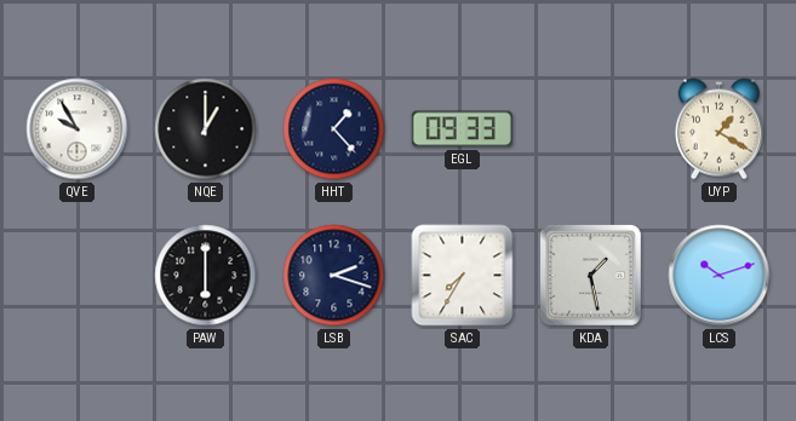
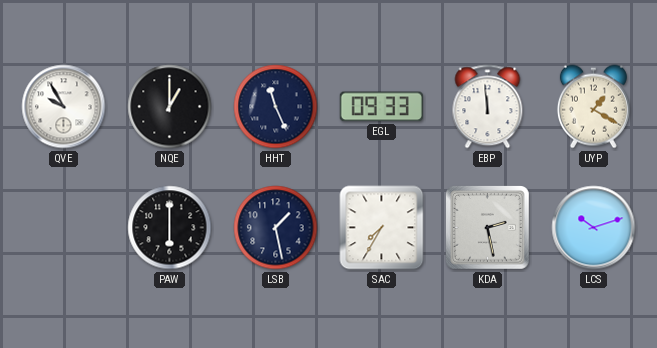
HHT: 1:23 -> 11:26 (276, 107)
EBP: none -> 11:59 (488, 107)
LSB: 2:18 -> 1:28 (276, 228)
KDA: 1:28 -> 2:28 (488, 228)
